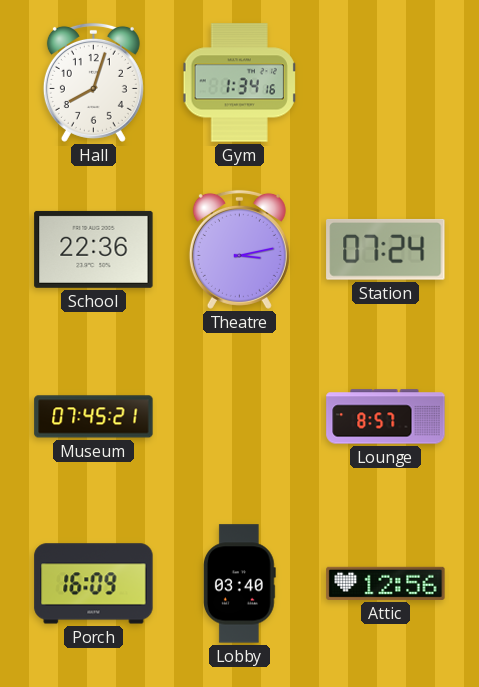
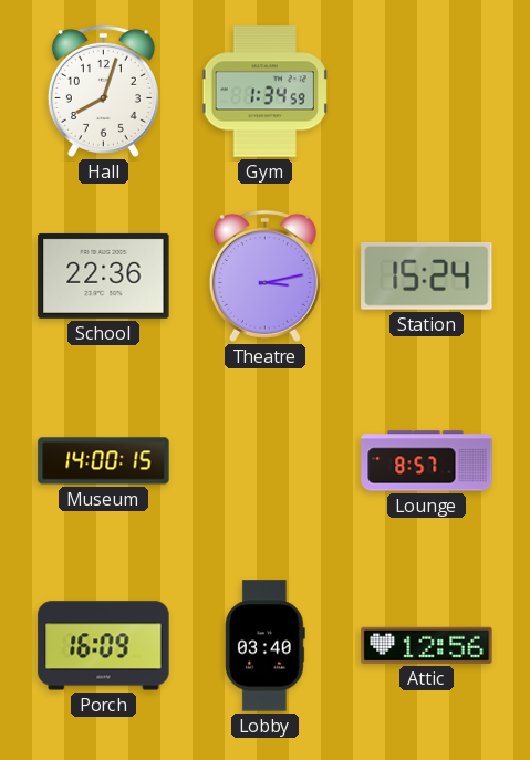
Gym: 1:34:16 -> 1:34:59 (266, 92)
Station: 07:24 -> 15:24 (427, 275)
Museum: 07:45 -> 14:00 (104, 461)
